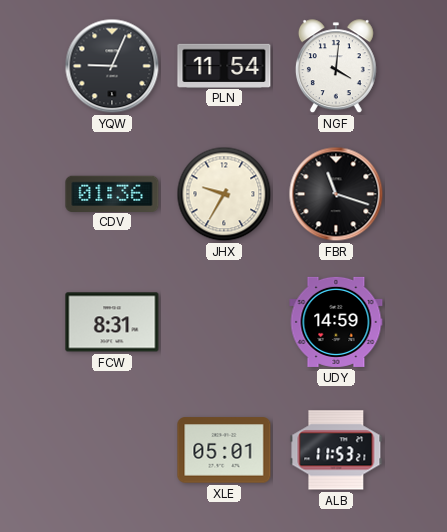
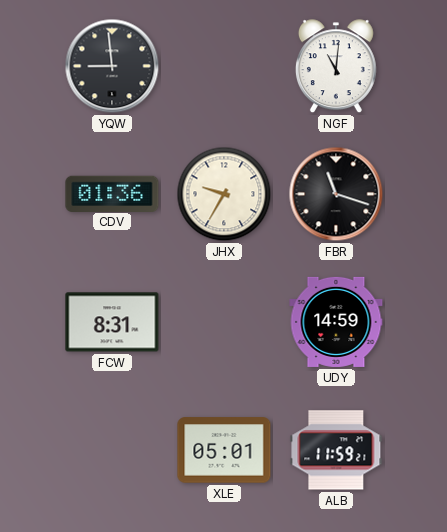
YQW: 9:04 -> 8:59 (112, 66)
PLN: 11:54 -> none (224, 65)
NGF: 4:01 -> 11:01 (336, 67)
ALB: 11:53 -> 11:59 (336, 450)
